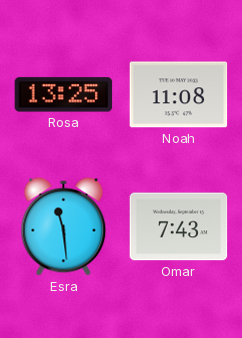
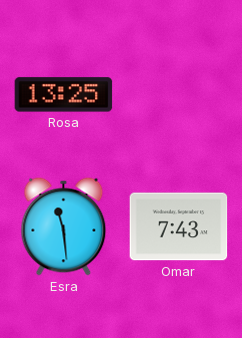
Noah: 11:08 -> none (179, 95)
